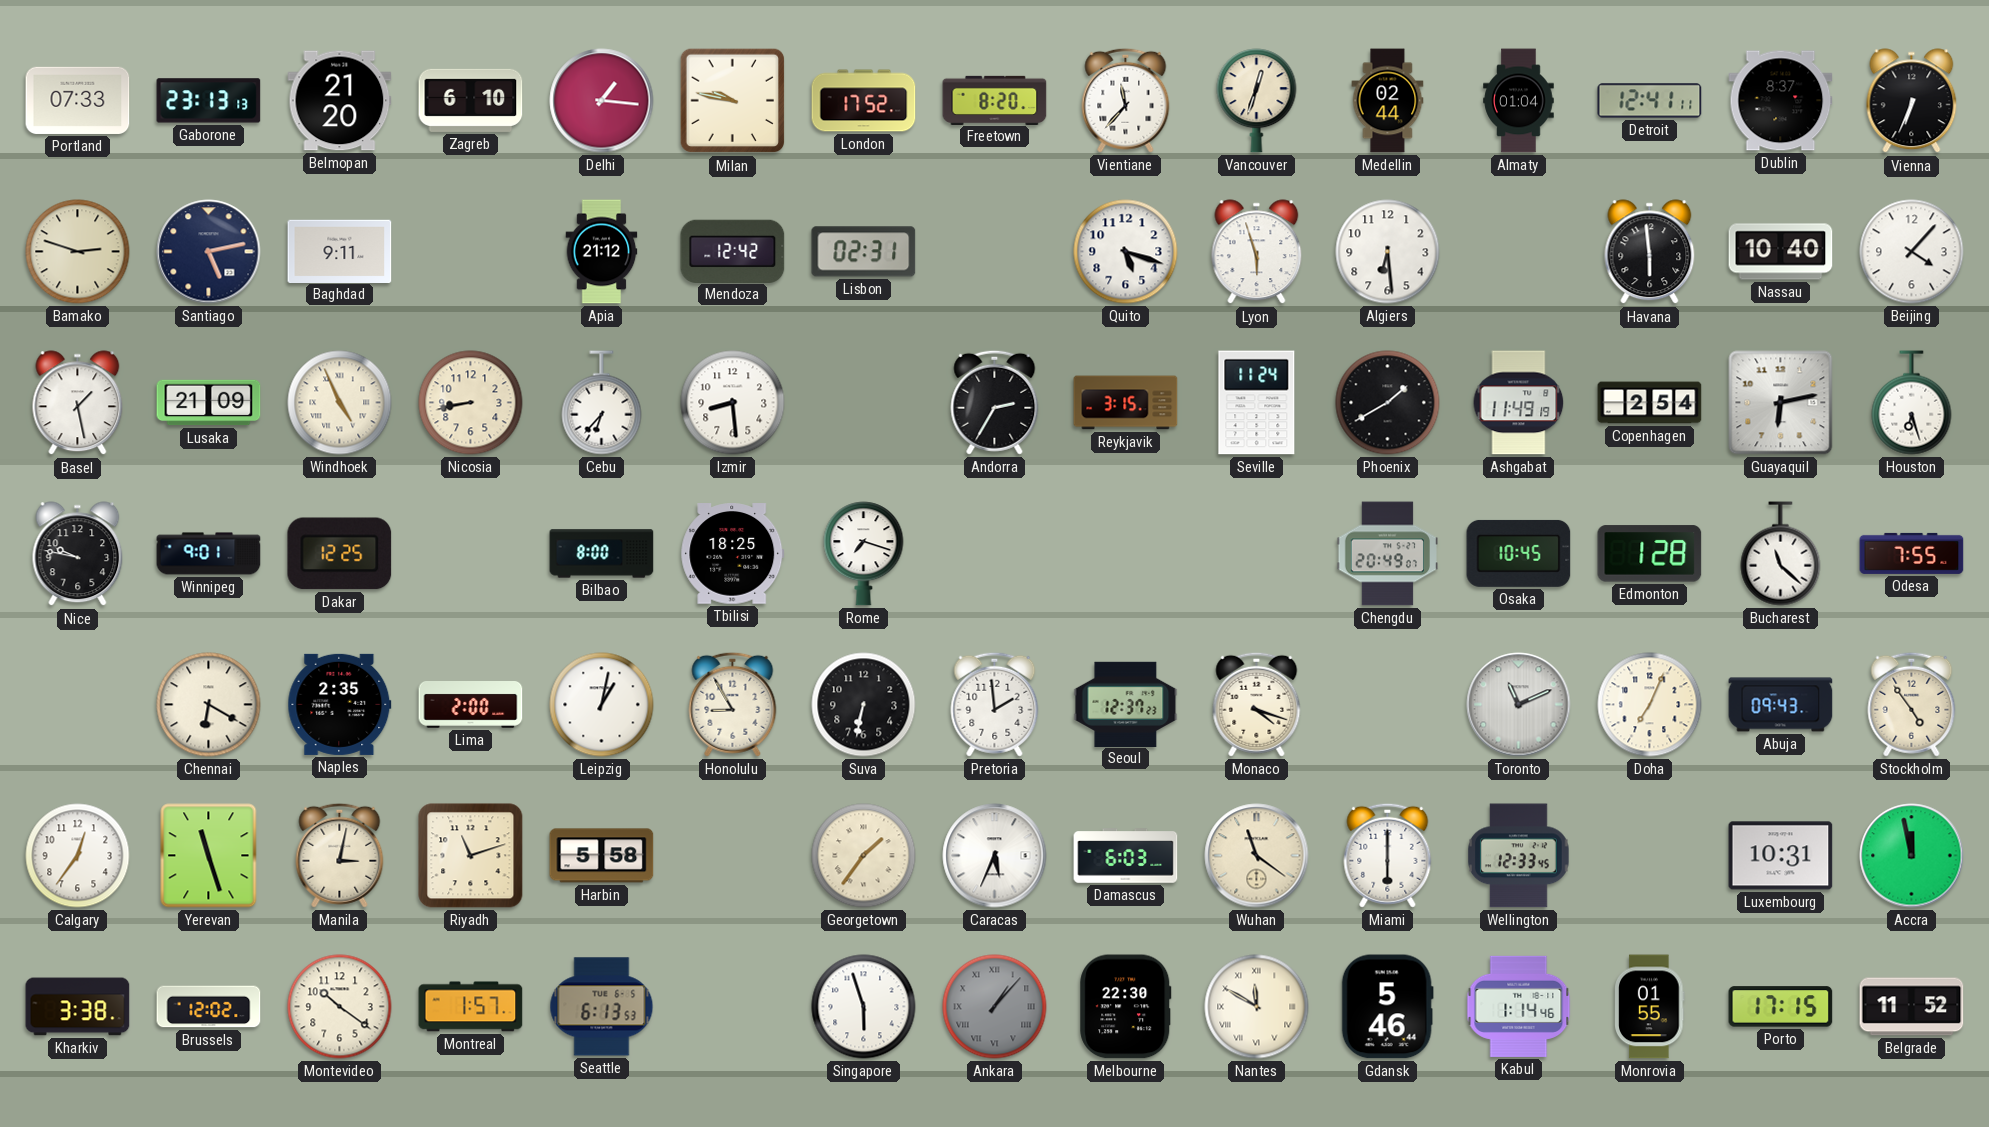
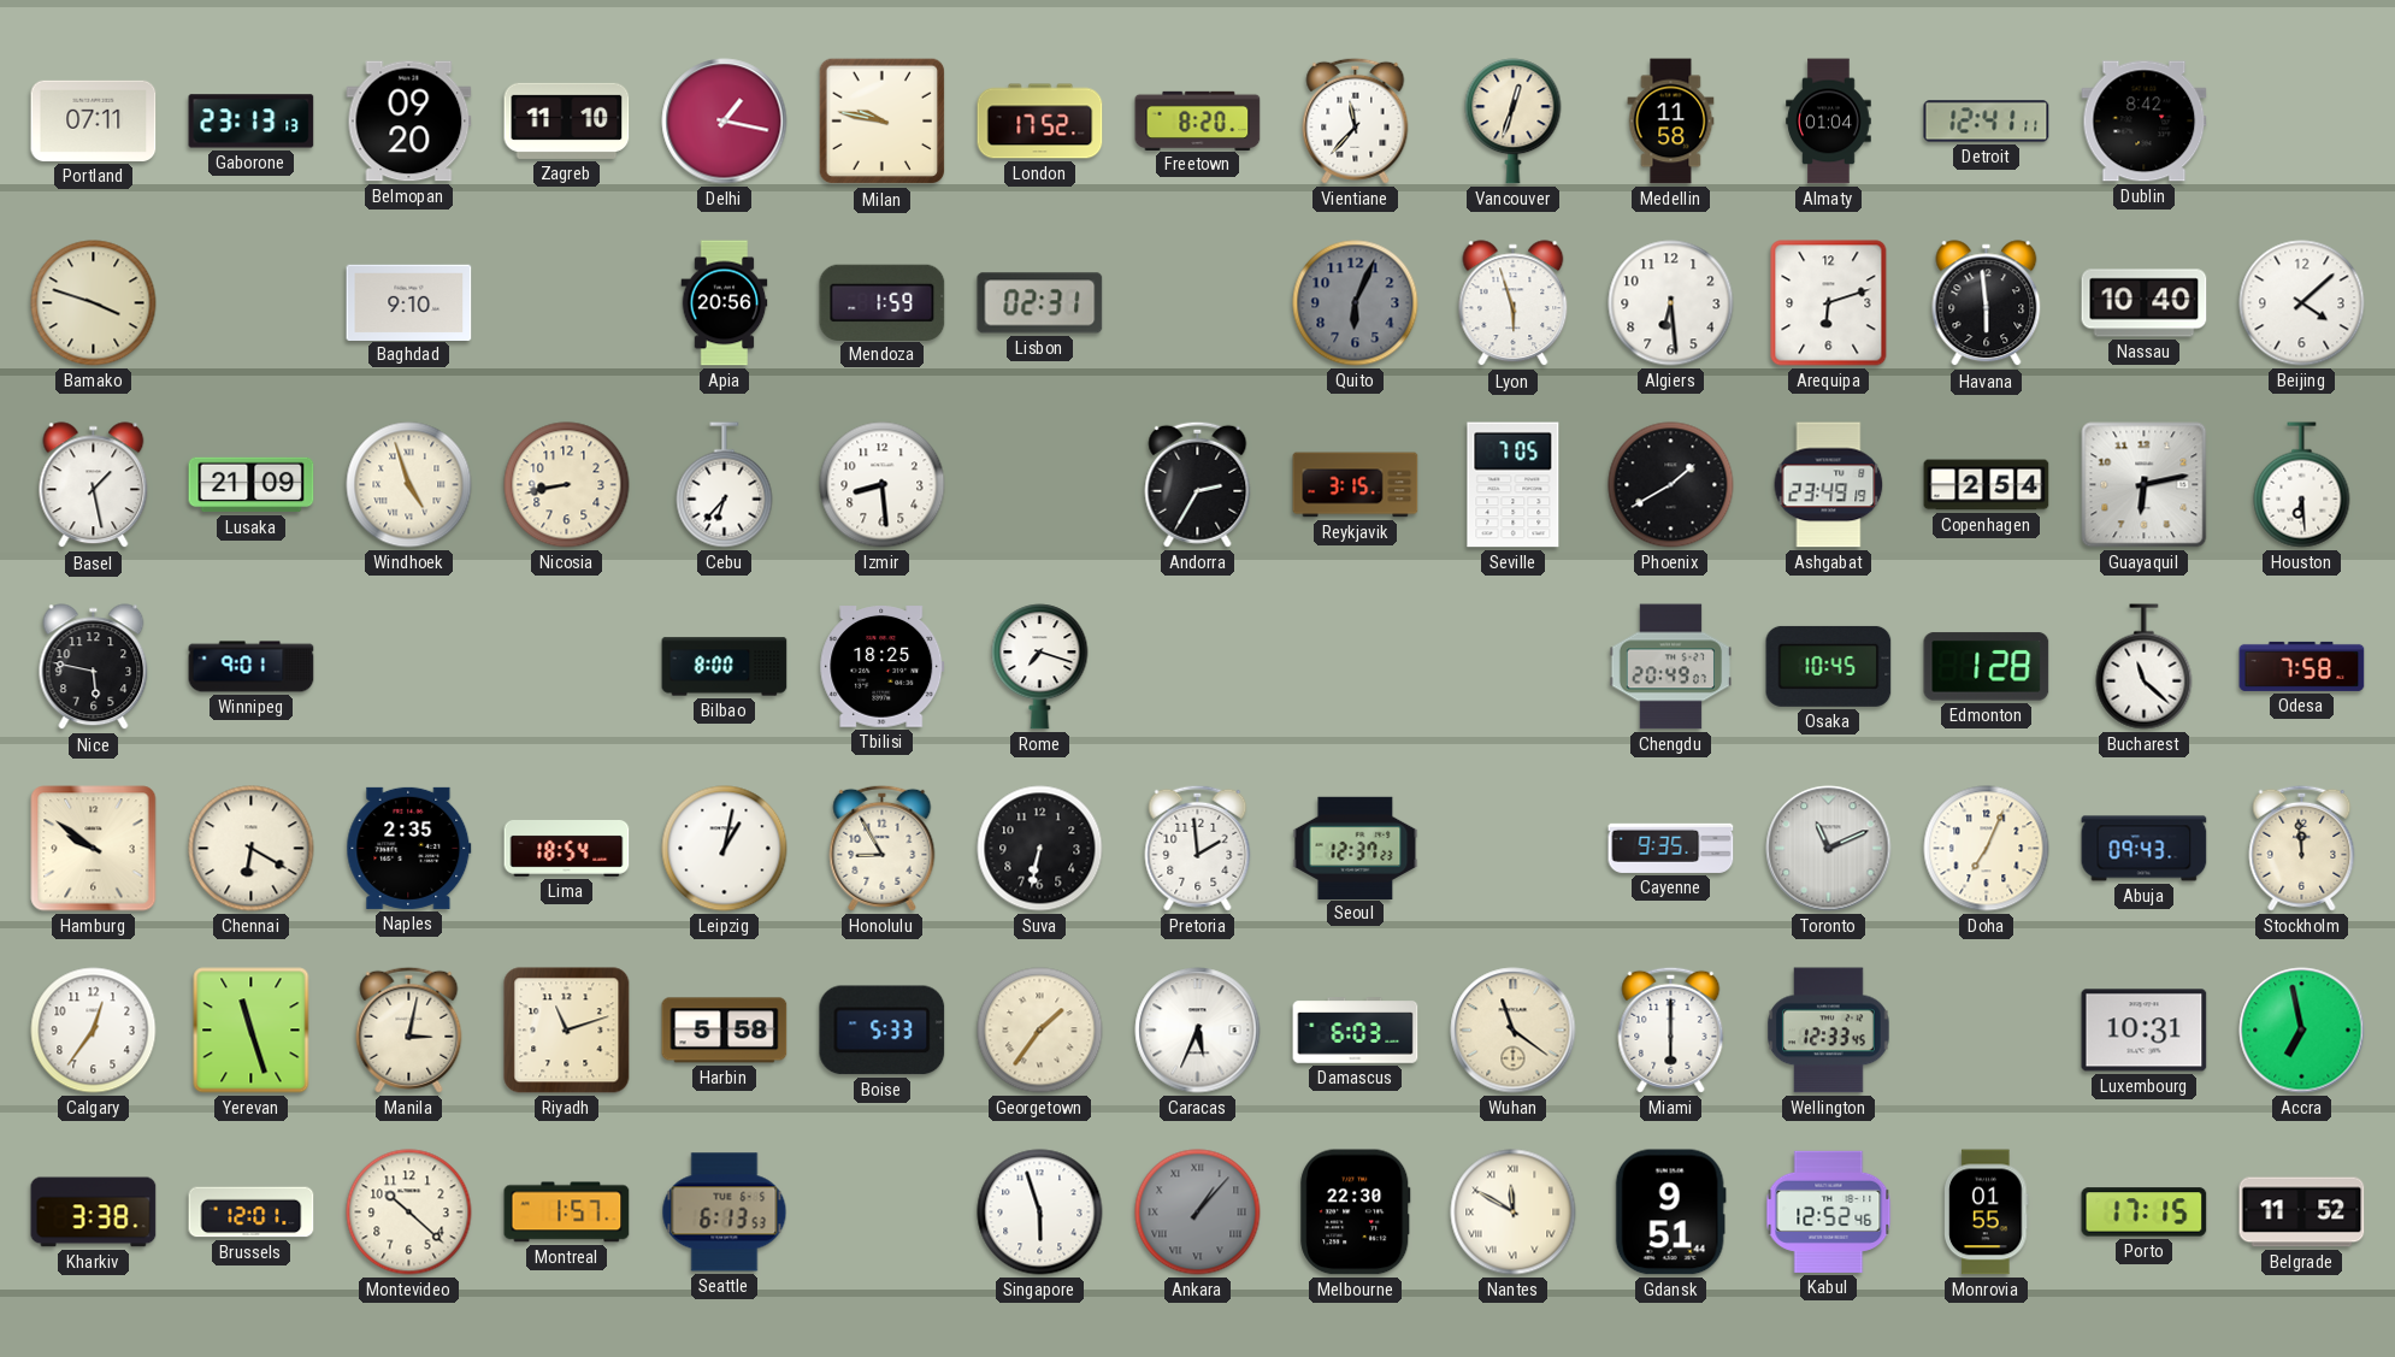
Portland: 07:33 -> 07:11 (94, 120)
Belmopan: 21:20 -> 09:20 (409, 122)
Zagreb: 6:10 -> 11:10 (567, 120)
Delhi: 1:16 -> 1:17 (725, 122)
Medellin: 02:44 -> 11:58 (1671, 122)
Dublin: 8:37 -> 8:42 (2145, 122)
Vienna: 6:34 -> none (1912, 101)
Bamako: 2:48 -> 3:48 (94, 303)
Santiago: 5:13 -> none (209, 252)
Baghdad: 9:11 -> 9:10 (409, 302)
Apia: 21:12 -> 20:56 (725, 303)
Mendoza: 12:42 -> 1:59 (883, 302)
Quito: 5:18 -> 6:04 (1356, 303)
Quito dial: white -> grey (1356, 303)
Arequipa: none -> 6:12 (1829, 303)
Beijing: 4:07 -> 4:08 (2302, 303)
Windhoek: 4:56 -> 4:57 (409, 485)
Seville: 11:24 -> 7:05 (1514, 485)
Ashgabat: 11:49 -> 23:49 (1829, 485)
Houston: 6:27 -> 6:29 (2302, 485)
Nice: 9:47 -> 5:47 (94, 667)
Dakar: 12:25 -> none (340, 554)
Odesa: 7:55 -> 7:58 (2302, 666)
Hamburg: none -> 9:51 (94, 849)
Lima: 2:00 -> 18:54 (567, 849)
Monaco: 4:18 -> none (1257, 704)
Cayenne: none -> 9:35 (1671, 848)
Stockholm: 4:54 -> 11:59 (2302, 848)
Boise: none -> 5:33 (883, 1031)
Accra: 11:58 -> 6:58 (2302, 1031)
Brussels: 12:02 -> 12:01 (252, 1213)
Montevideo: 10:21 -> 10:22 (409, 1213)
Gdansk: 5:46 -> 9:51 (1670, 1213)
Kabul: 1:14 -> 12:52 (1829, 1211)
